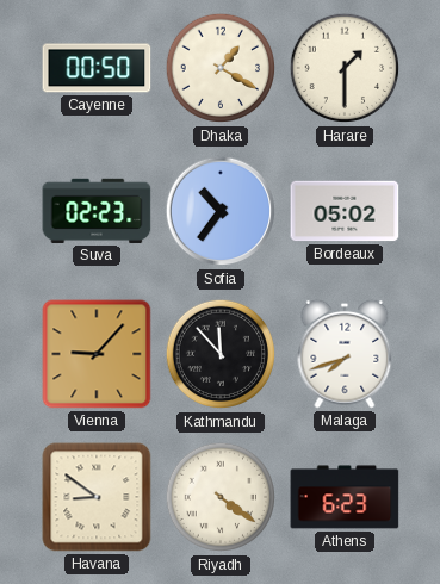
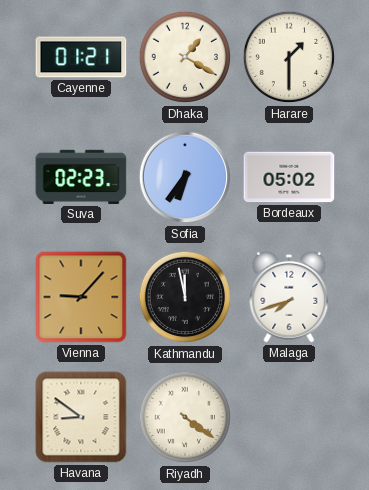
Cayenne: 00:50 -> 01:21 (81, 57)
Sofia: 10:36 -> 6:36 (185, 177)
Kathmandu: 11:53 -> 11:58 (185, 297)
Athens: 6:23 -> none (345, 497)
